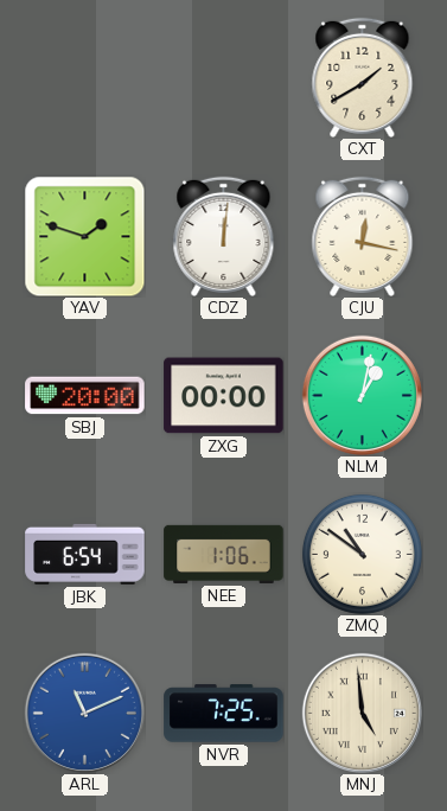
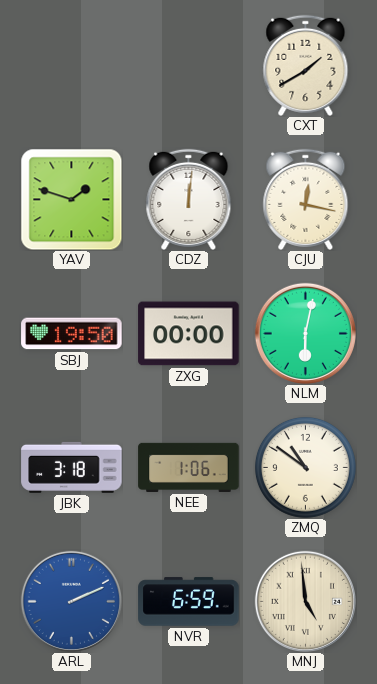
SBJ: 20:00 -> 19:50 (72, 334)
NLM: 1:02 -> 6:02 (305, 333)
JBK: 6:54 -> 3:18 (72, 467)
ARL: 11:11 -> 2:11 (71, 601)
NVR: 7:25 -> 6:59 (189, 602)
